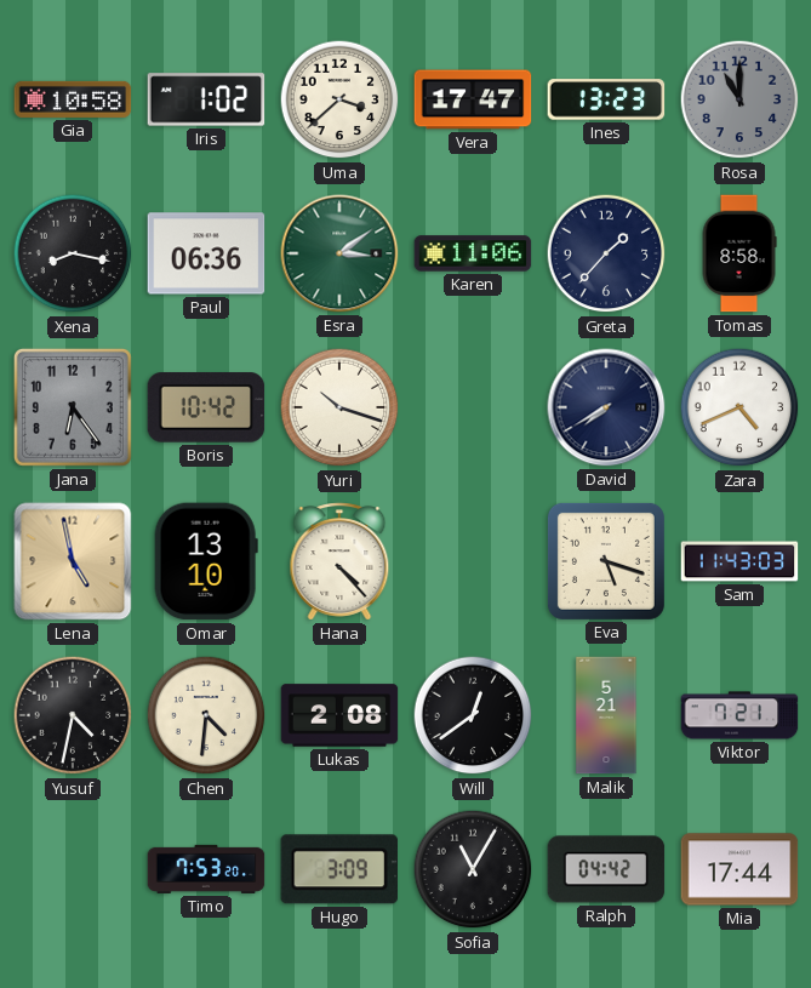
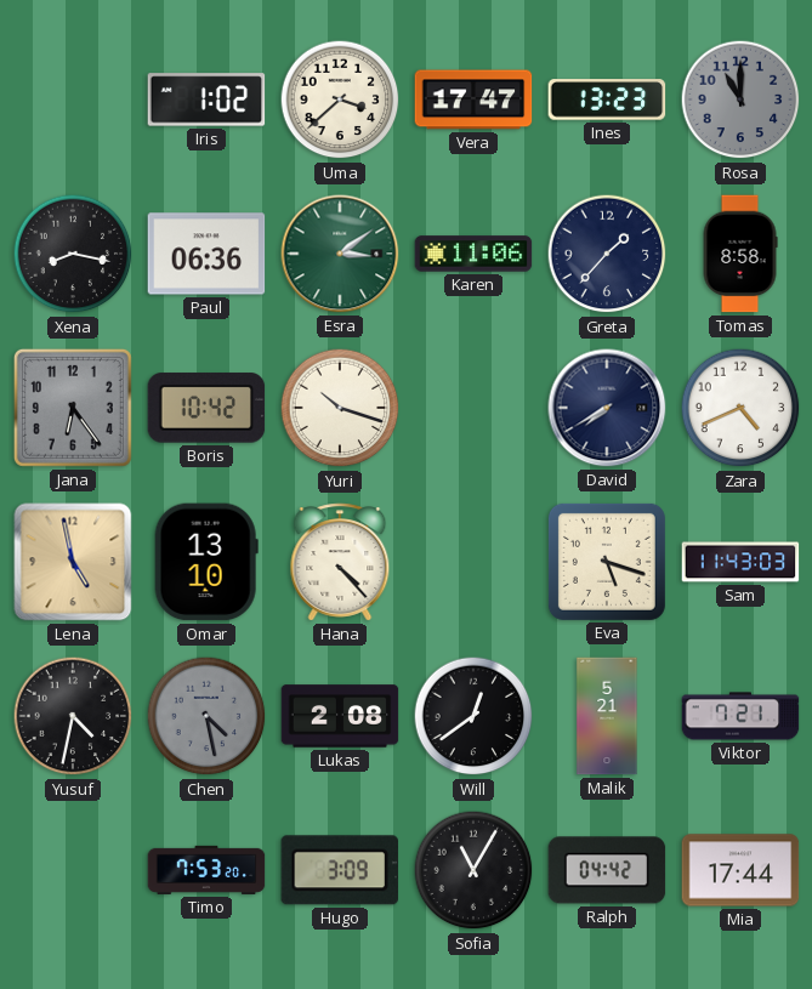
Gia: 10:58 -> none (73, 99)
Chen: 4:31 -> 4:28 (206, 716)
Chen dial: cream -> grey (206, 716)
